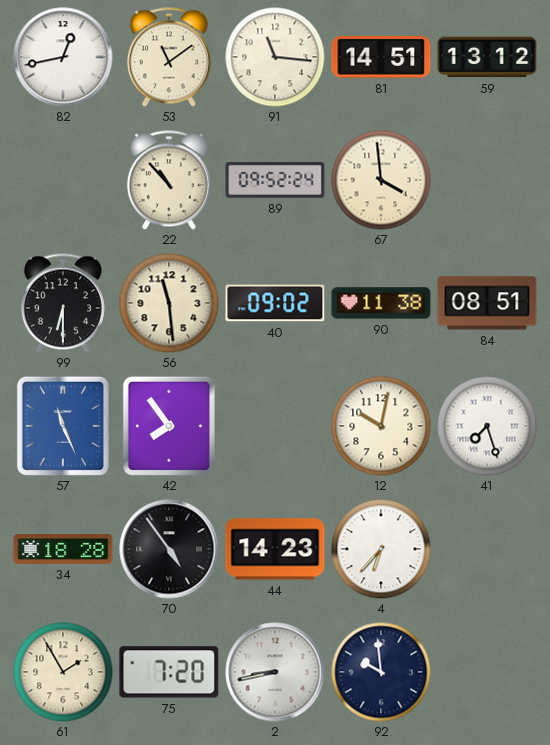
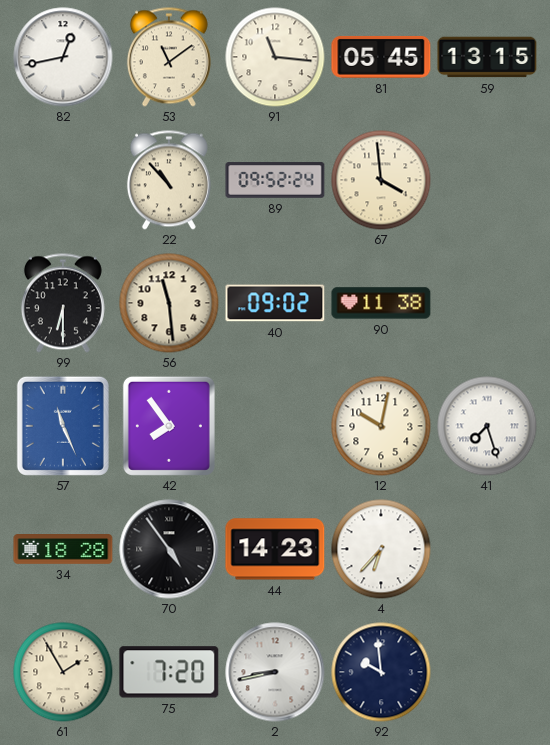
81: 14:51 -> 05:45 (381, 57)
59: 13:12 -> 13:15 (487, 57)
84: 08:51 -> none (487, 303)
